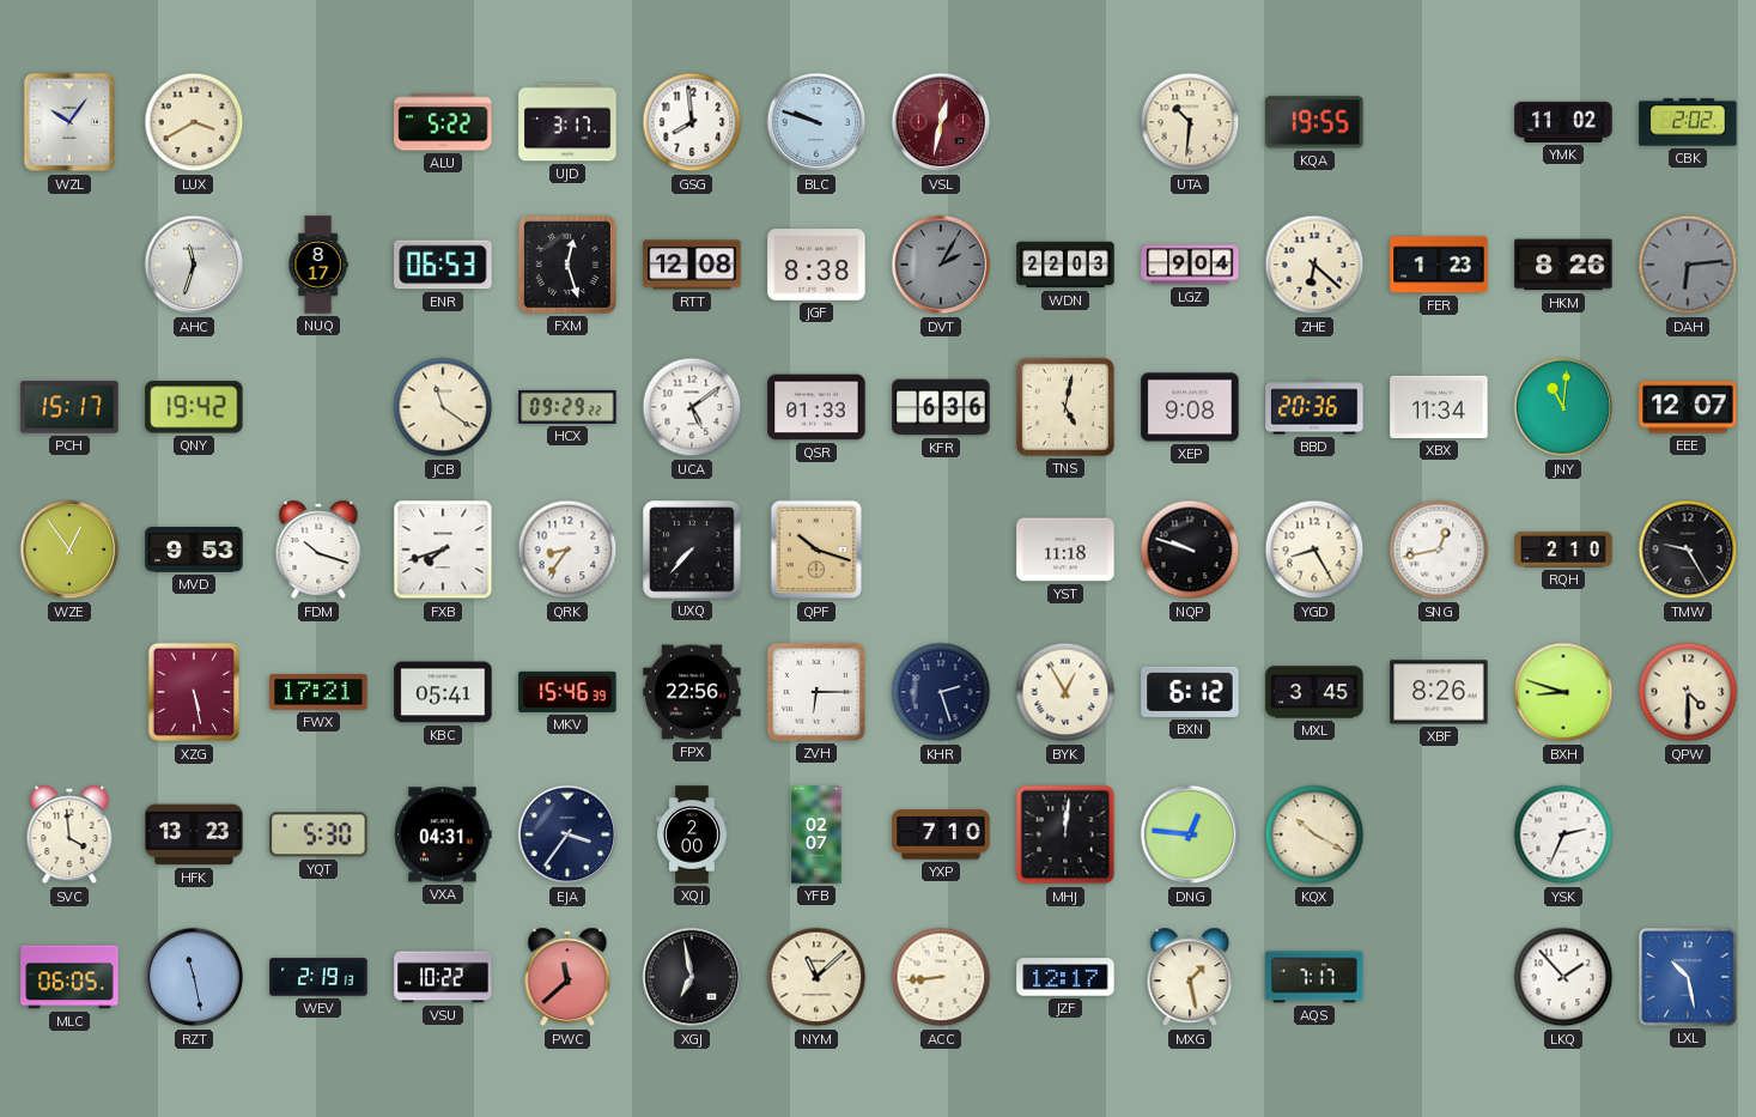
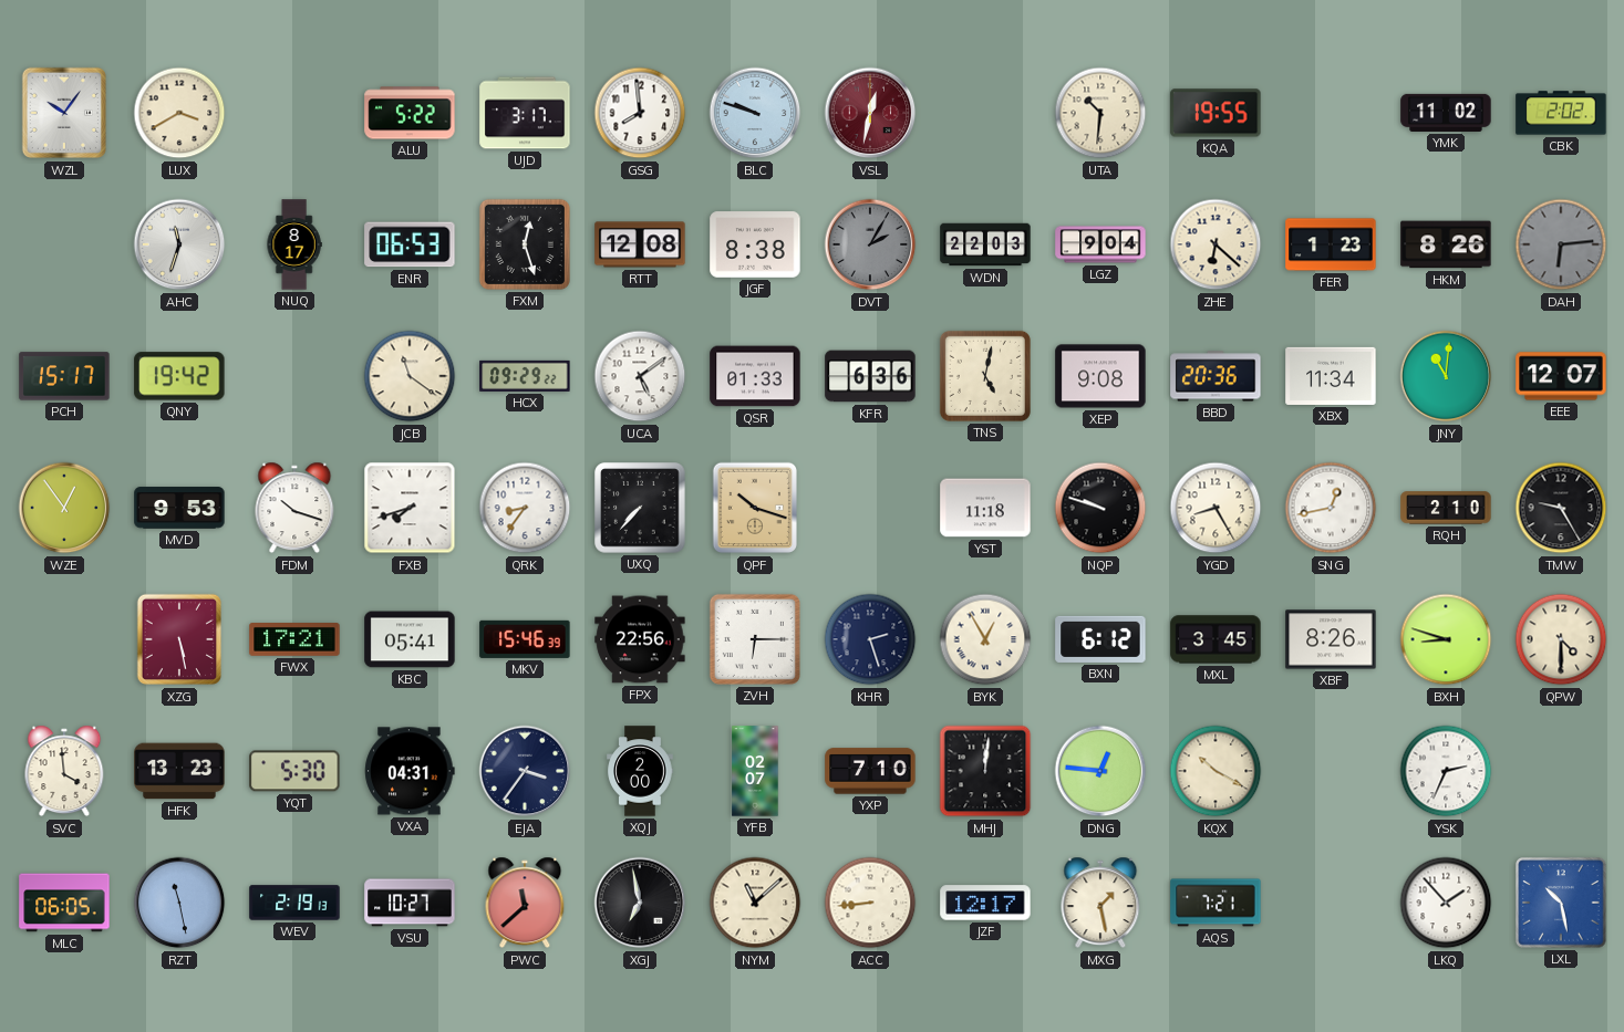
VSU: 10:22 -> 10:27 (410, 903)
AQS: 7:17 -> 7:21 (1216, 903)
